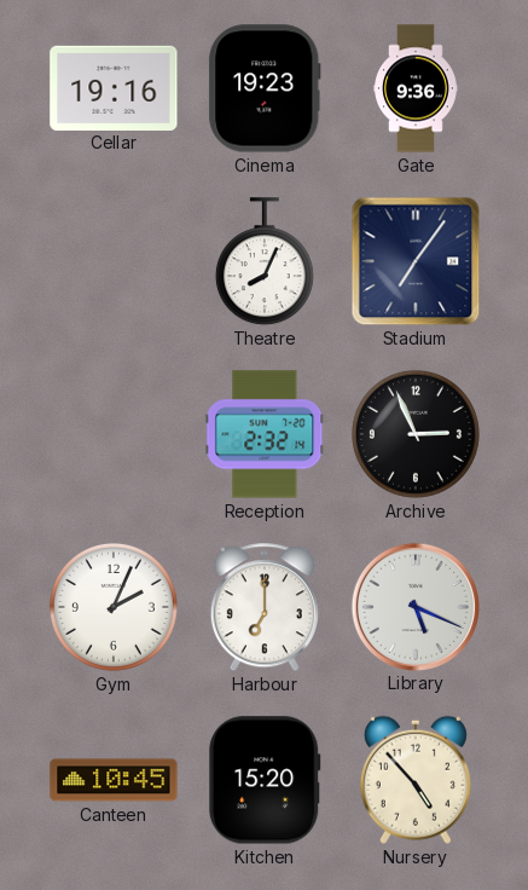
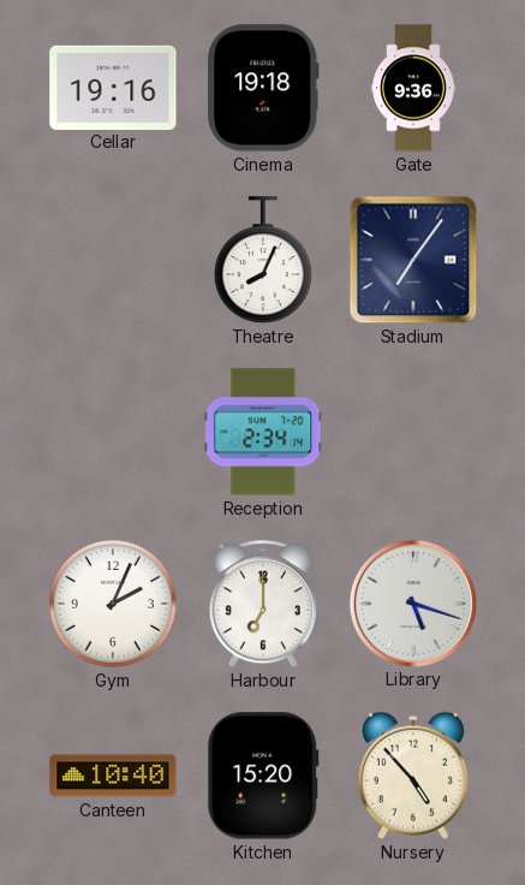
Cinema: 19:23 -> 19:18 (263, 88)
Reception: 2:32 -> 2:34 (263, 432)
Archive: 2:56 -> none (416, 434)
Library: 5:19 -> 5:18 (412, 602)
Canteen: 10:45 -> 10:40 (113, 776)
